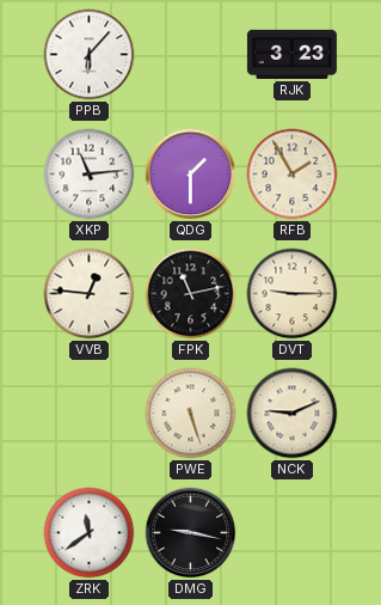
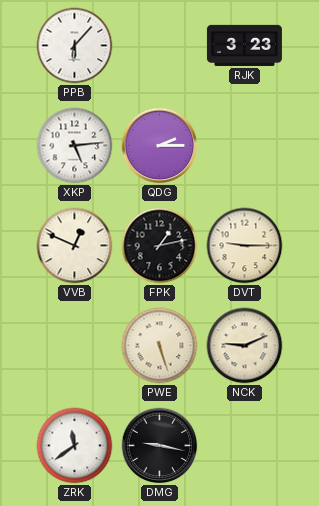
XKP: 11:14 -> 5:14 (75, 146)
QDG: 1:30 -> 2:15 (160, 146)
RFB: 1:55 -> none (293, 175)
VVB: 12:46 -> 12:49 (75, 246)
FPK: 11:13 -> 1:13 (160, 246)
